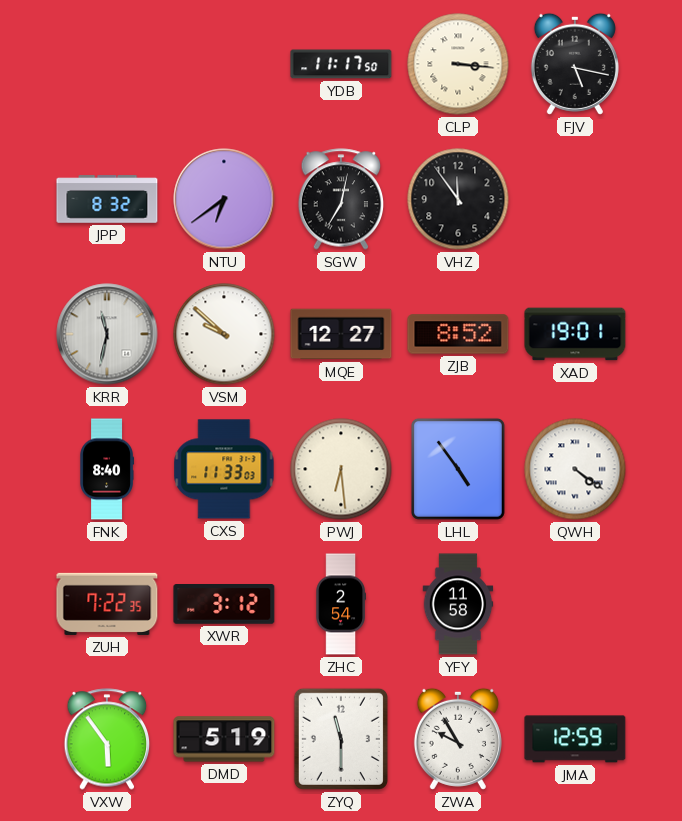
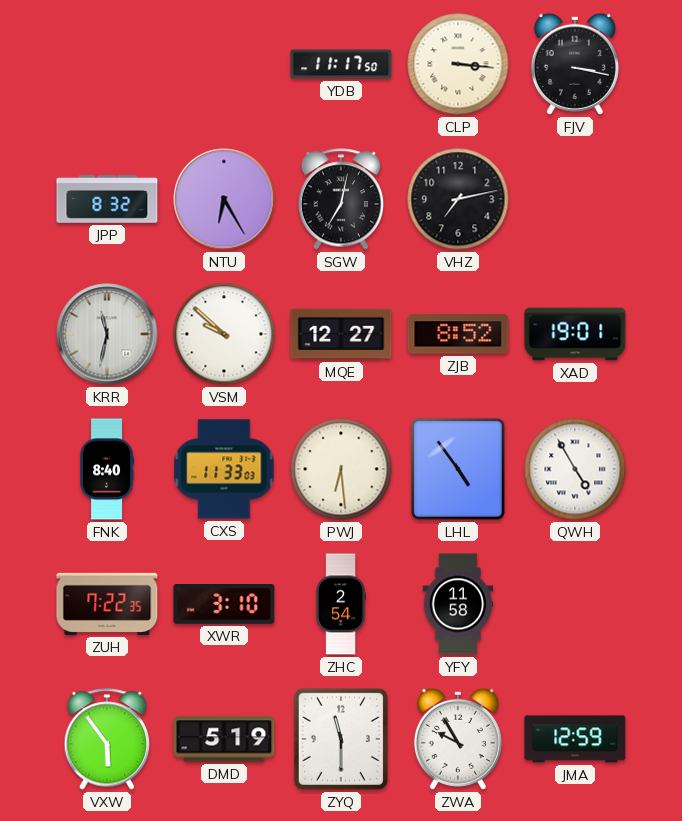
FJV: 5:17 -> 3:17 (575, 64)
NTU: 6:39 -> 6:25 (224, 199)
VHZ: 11:54 -> 7:13 (458, 199)
QWH: 4:21 -> 4:55 (575, 469)
XWR: 3:12 -> 3:10 (224, 605)
